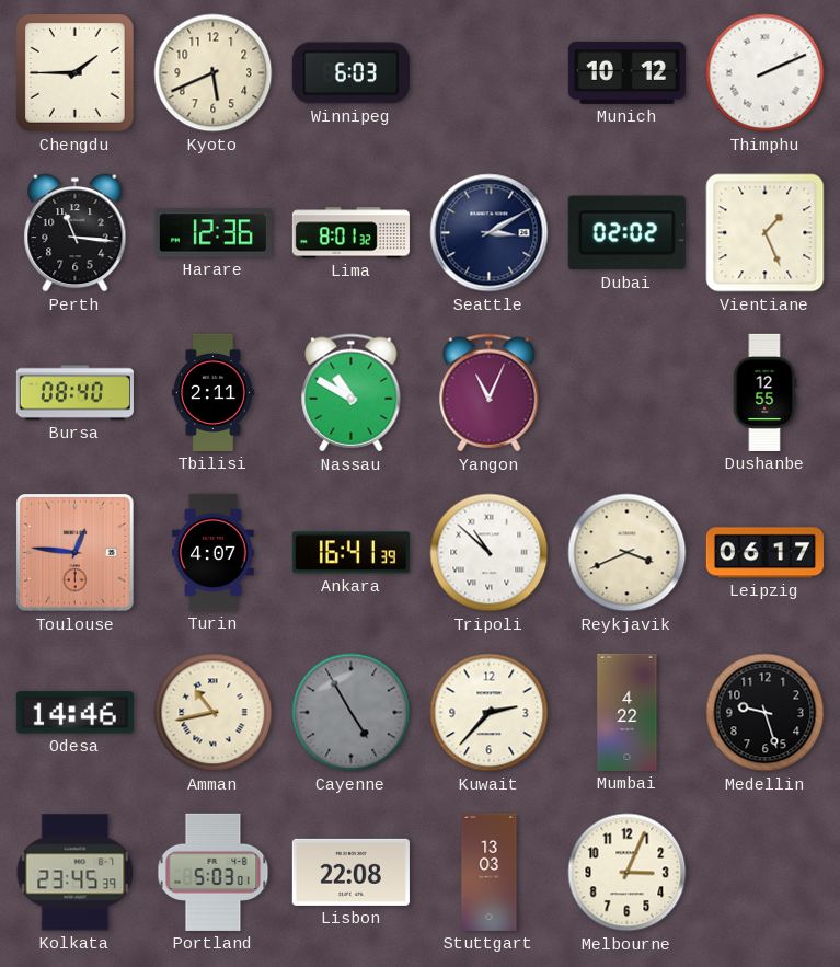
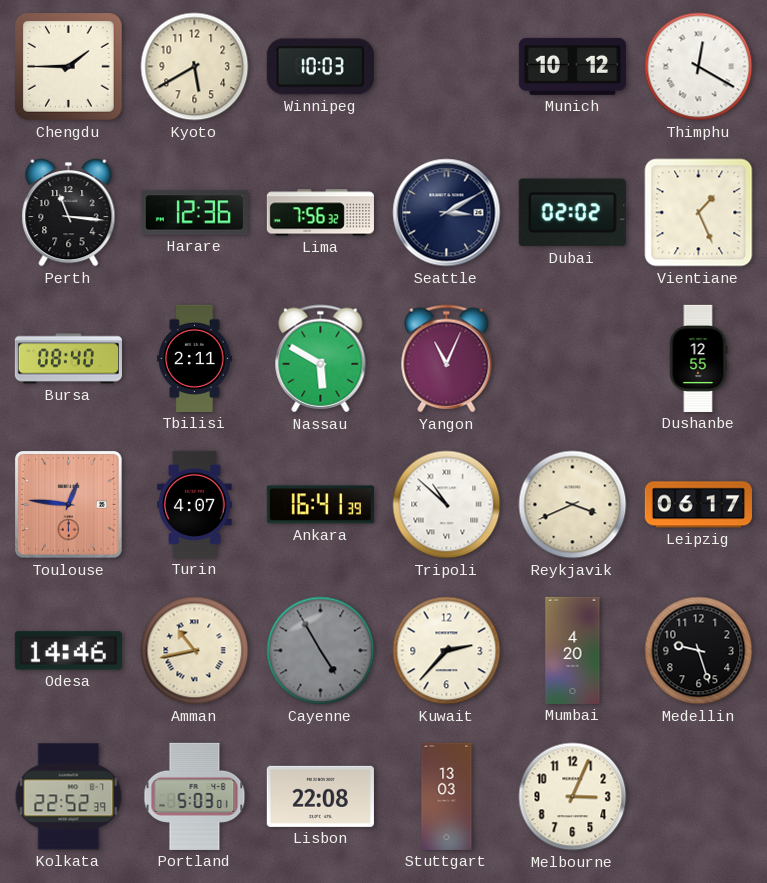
Kyoto: 5:41 -> 5:40 (195, 67)
Winnipeg: 6:03 -> 10:03 (320, 67)
Thimphu: 2:11 -> 12:20 (699, 67)
Lima: 8:01 -> 7:56 (320, 213)
Nassau: 10:50 -> 5:50 (321, 359)
Mumbai: 4:22 -> 4:20 (573, 650)
Kolkata: 23:45 -> 22:52 (69, 797)
